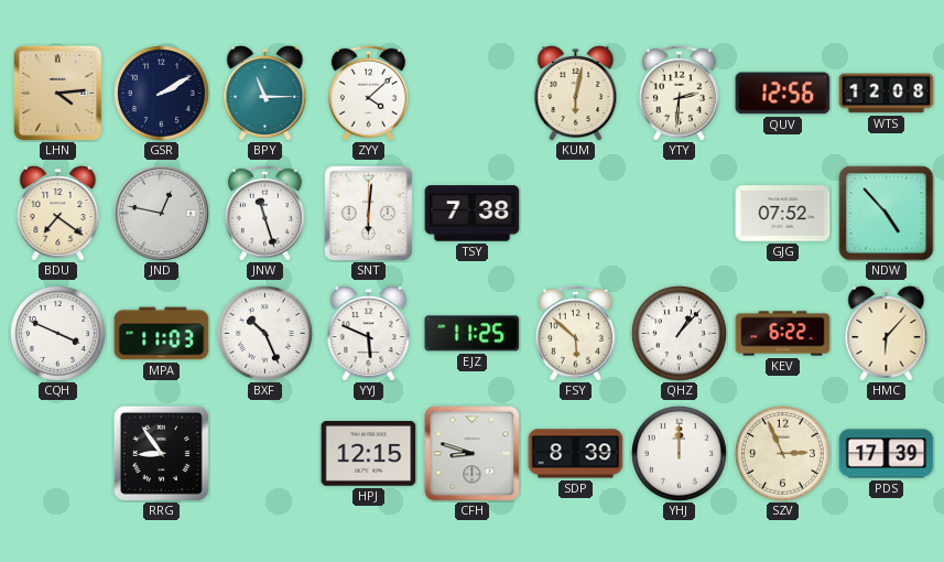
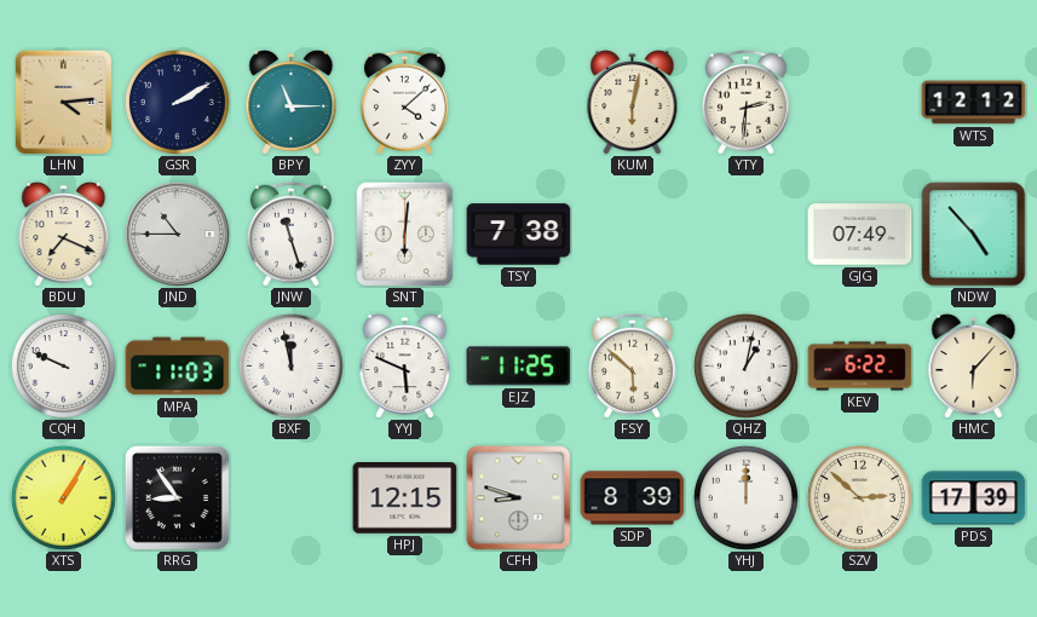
QUV: 12:56 -> none (783, 94)
WTS: 12:08 -> 12:12 (974, 103)
BDU: 7:21 -> 7:19 (64, 233)
JND: 12:47 -> 10:45 (178, 235)
GJG: 07:52 -> 07:49 (860, 235)
CQH: 3:49 -> 9:49 (63, 365)
BXF: 10:26 -> 11:58 (290, 365)
QHZ: 1:07 -> 1:02 (745, 365)
XTS: none -> 1:05 (63, 497)
SZV: 2:56 -> 2:52 (859, 497)
